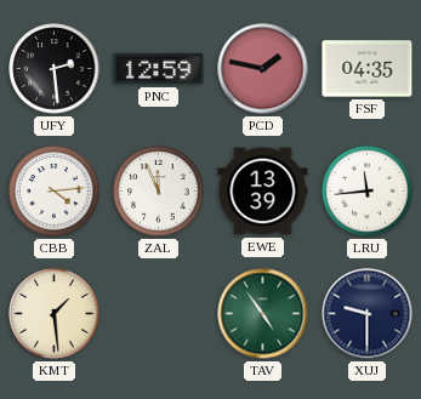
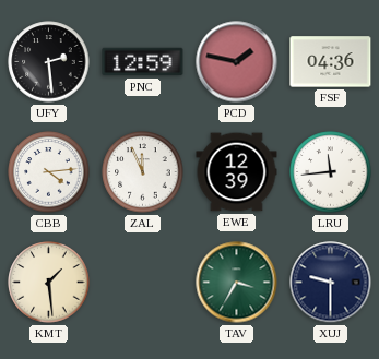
FSF: 04:35 -> 04:36 (331, 62)
EWE: 13:39 -> 12:39 (237, 172)
TAV: 4:54 -> 3:35 (237, 283)
